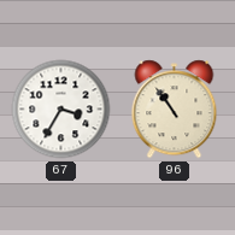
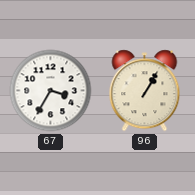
96: 10:54 -> 1:05 (145, 91)
